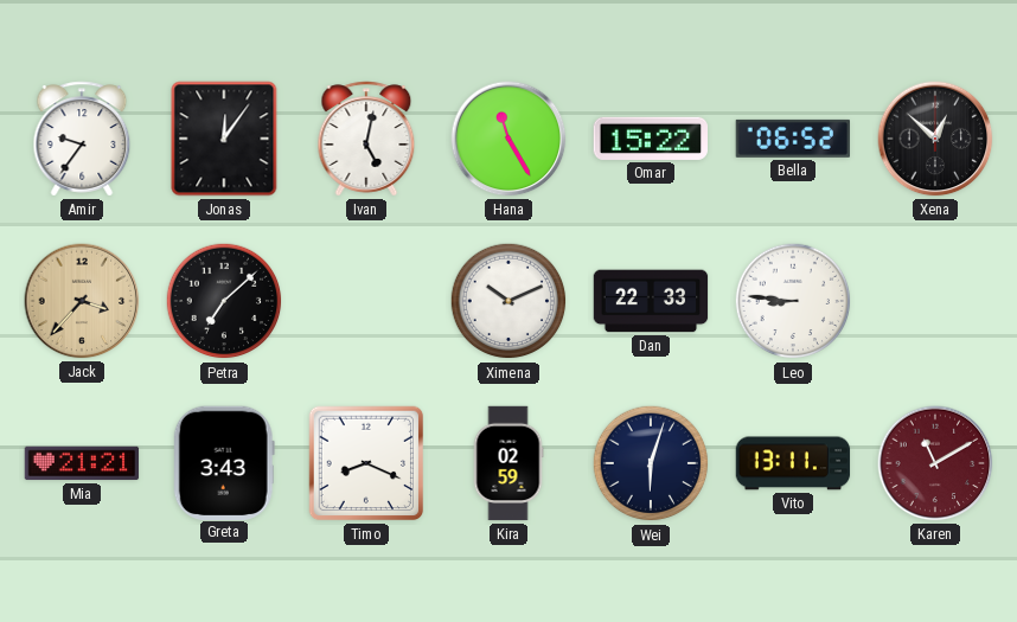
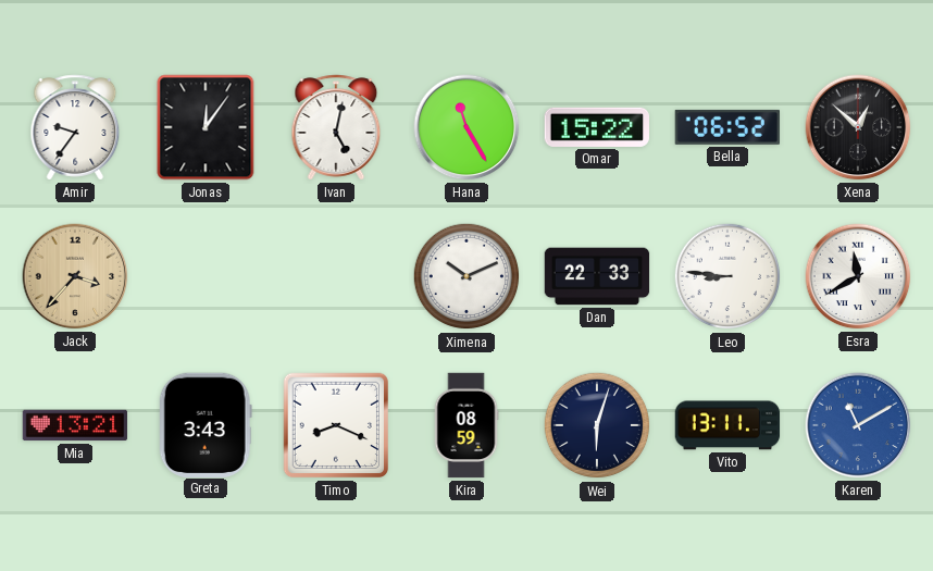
Petra: 7:08 -> none (224, 301)
Esra: none -> 11:40 (858, 276)
Mia: 21:21 -> 13:21 (75, 425)
Kira: 02:59 -> 08:59 (467, 425)
Karen dial: burgundy -> blue (858, 425)
